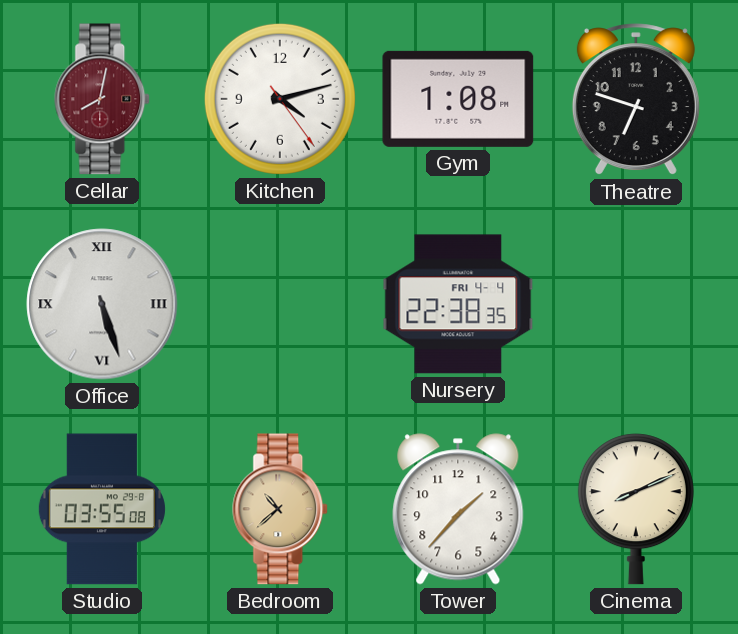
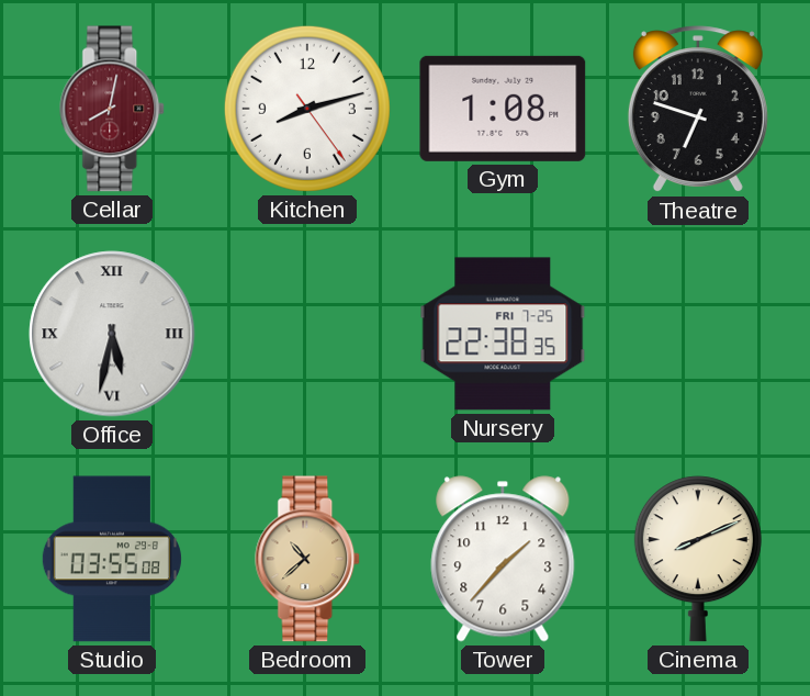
Kitchen: 4:12 -> 8:12 (307, 109)
Office: 5:27 -> 5:32 (112, 334)
Nursery date: FRI 4-4 -> FRI 7-25 (503, 334)
